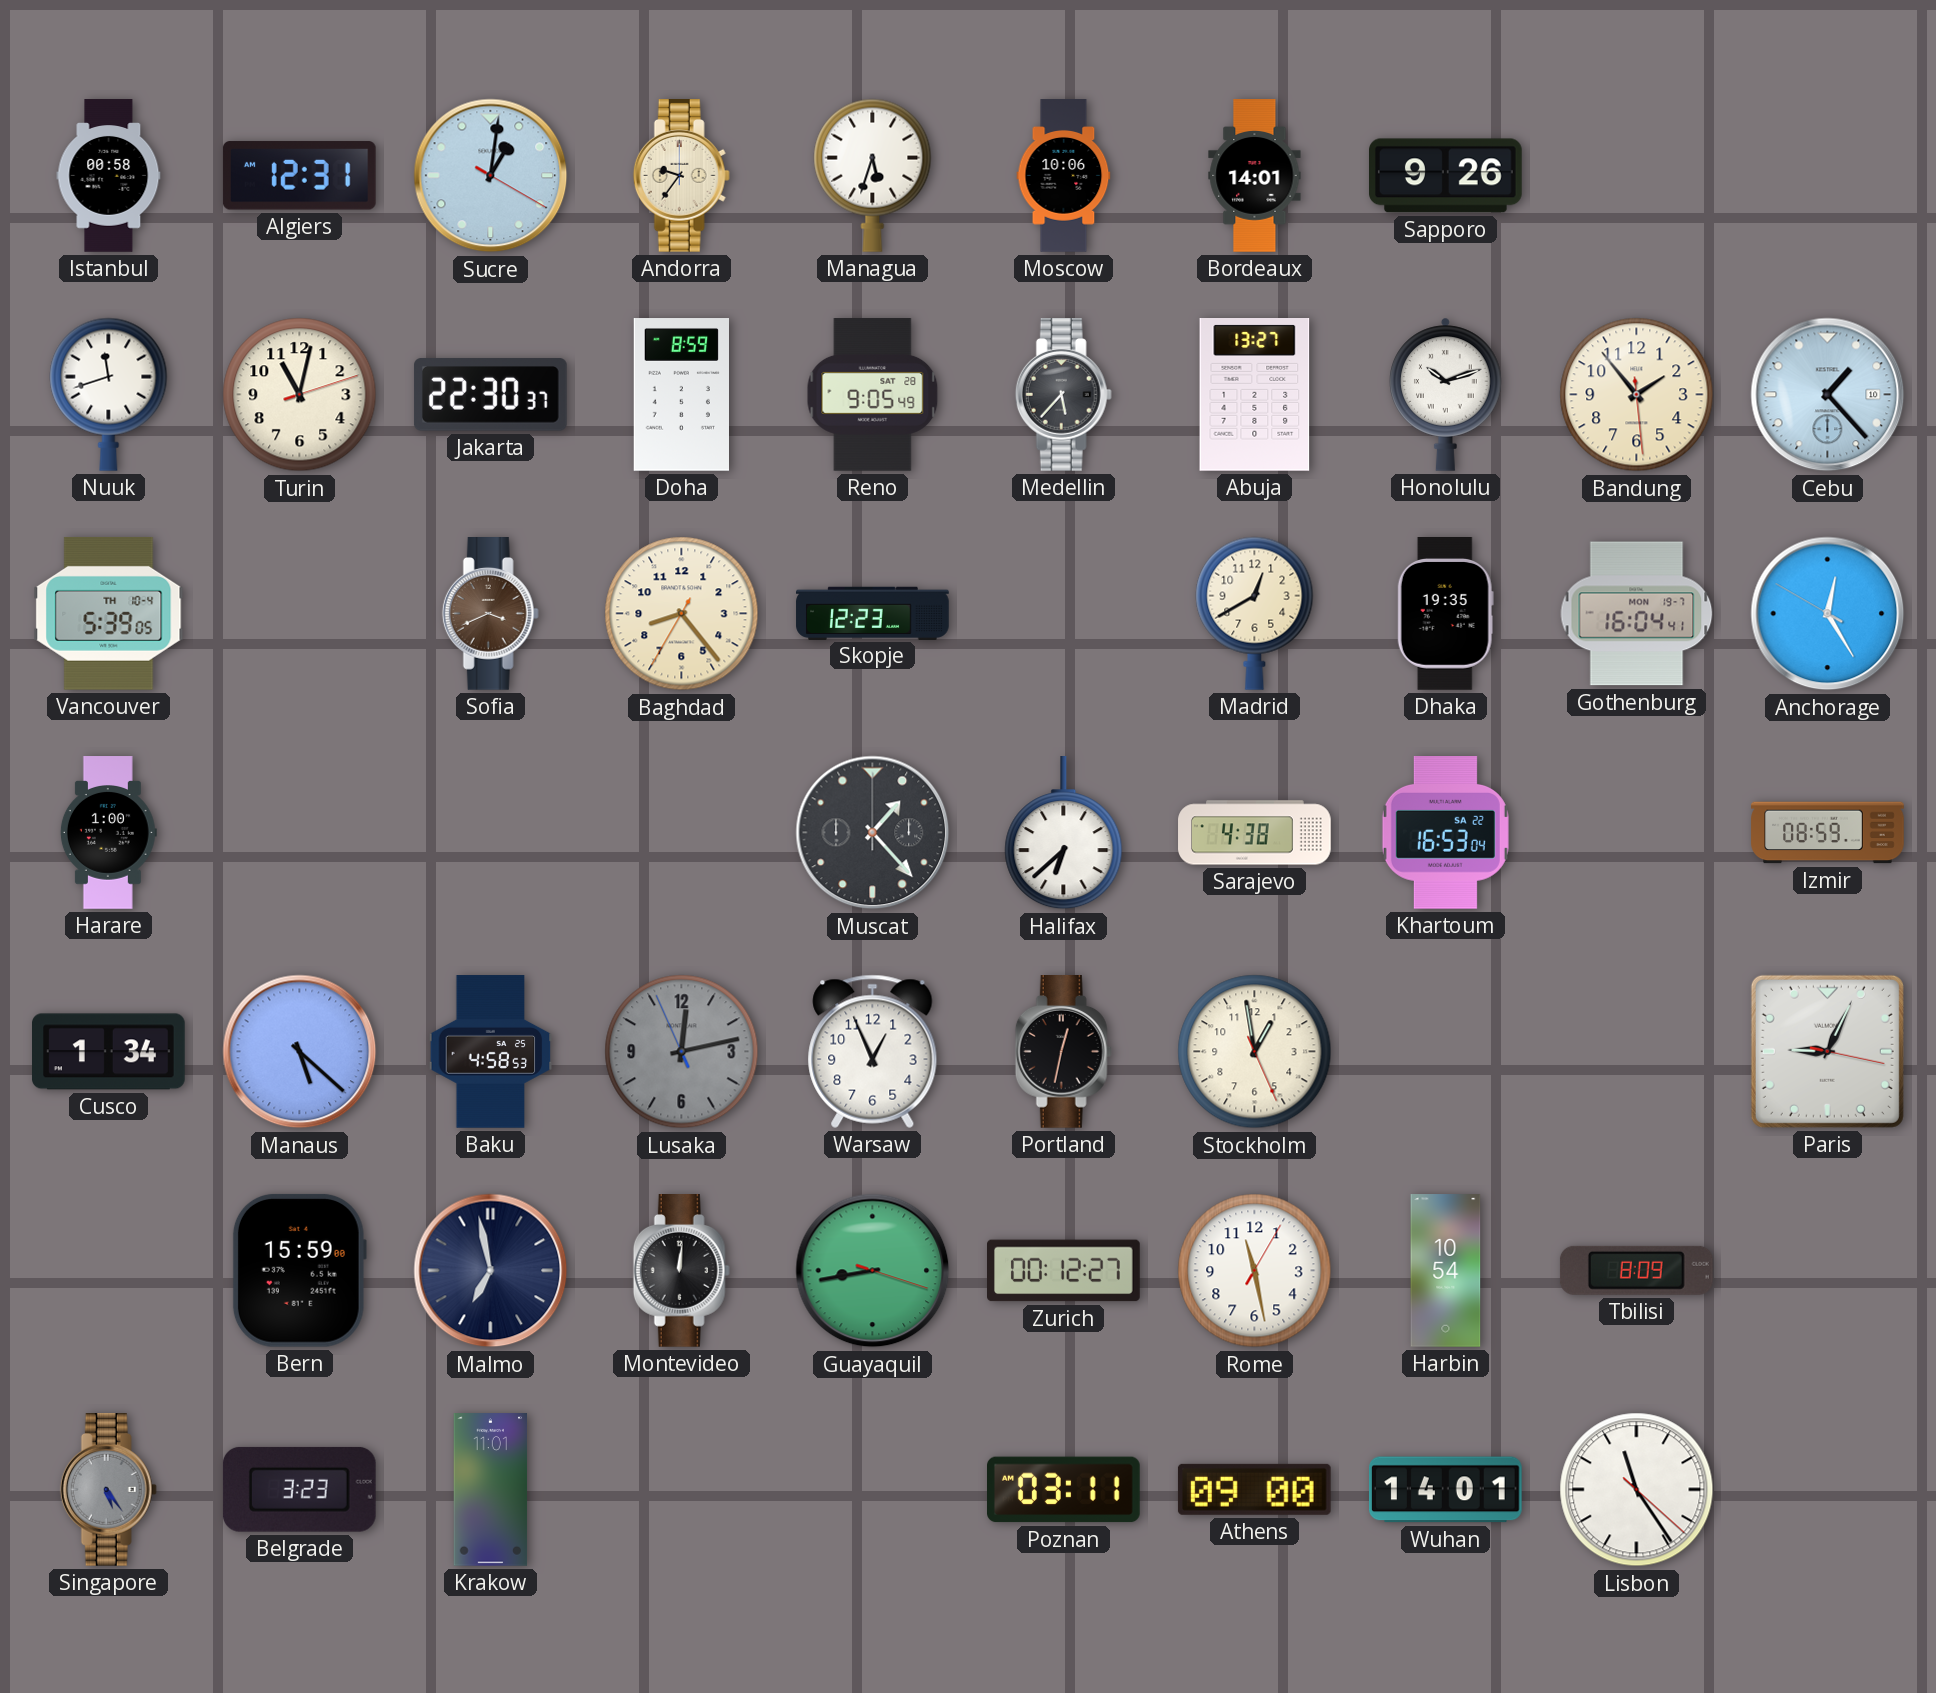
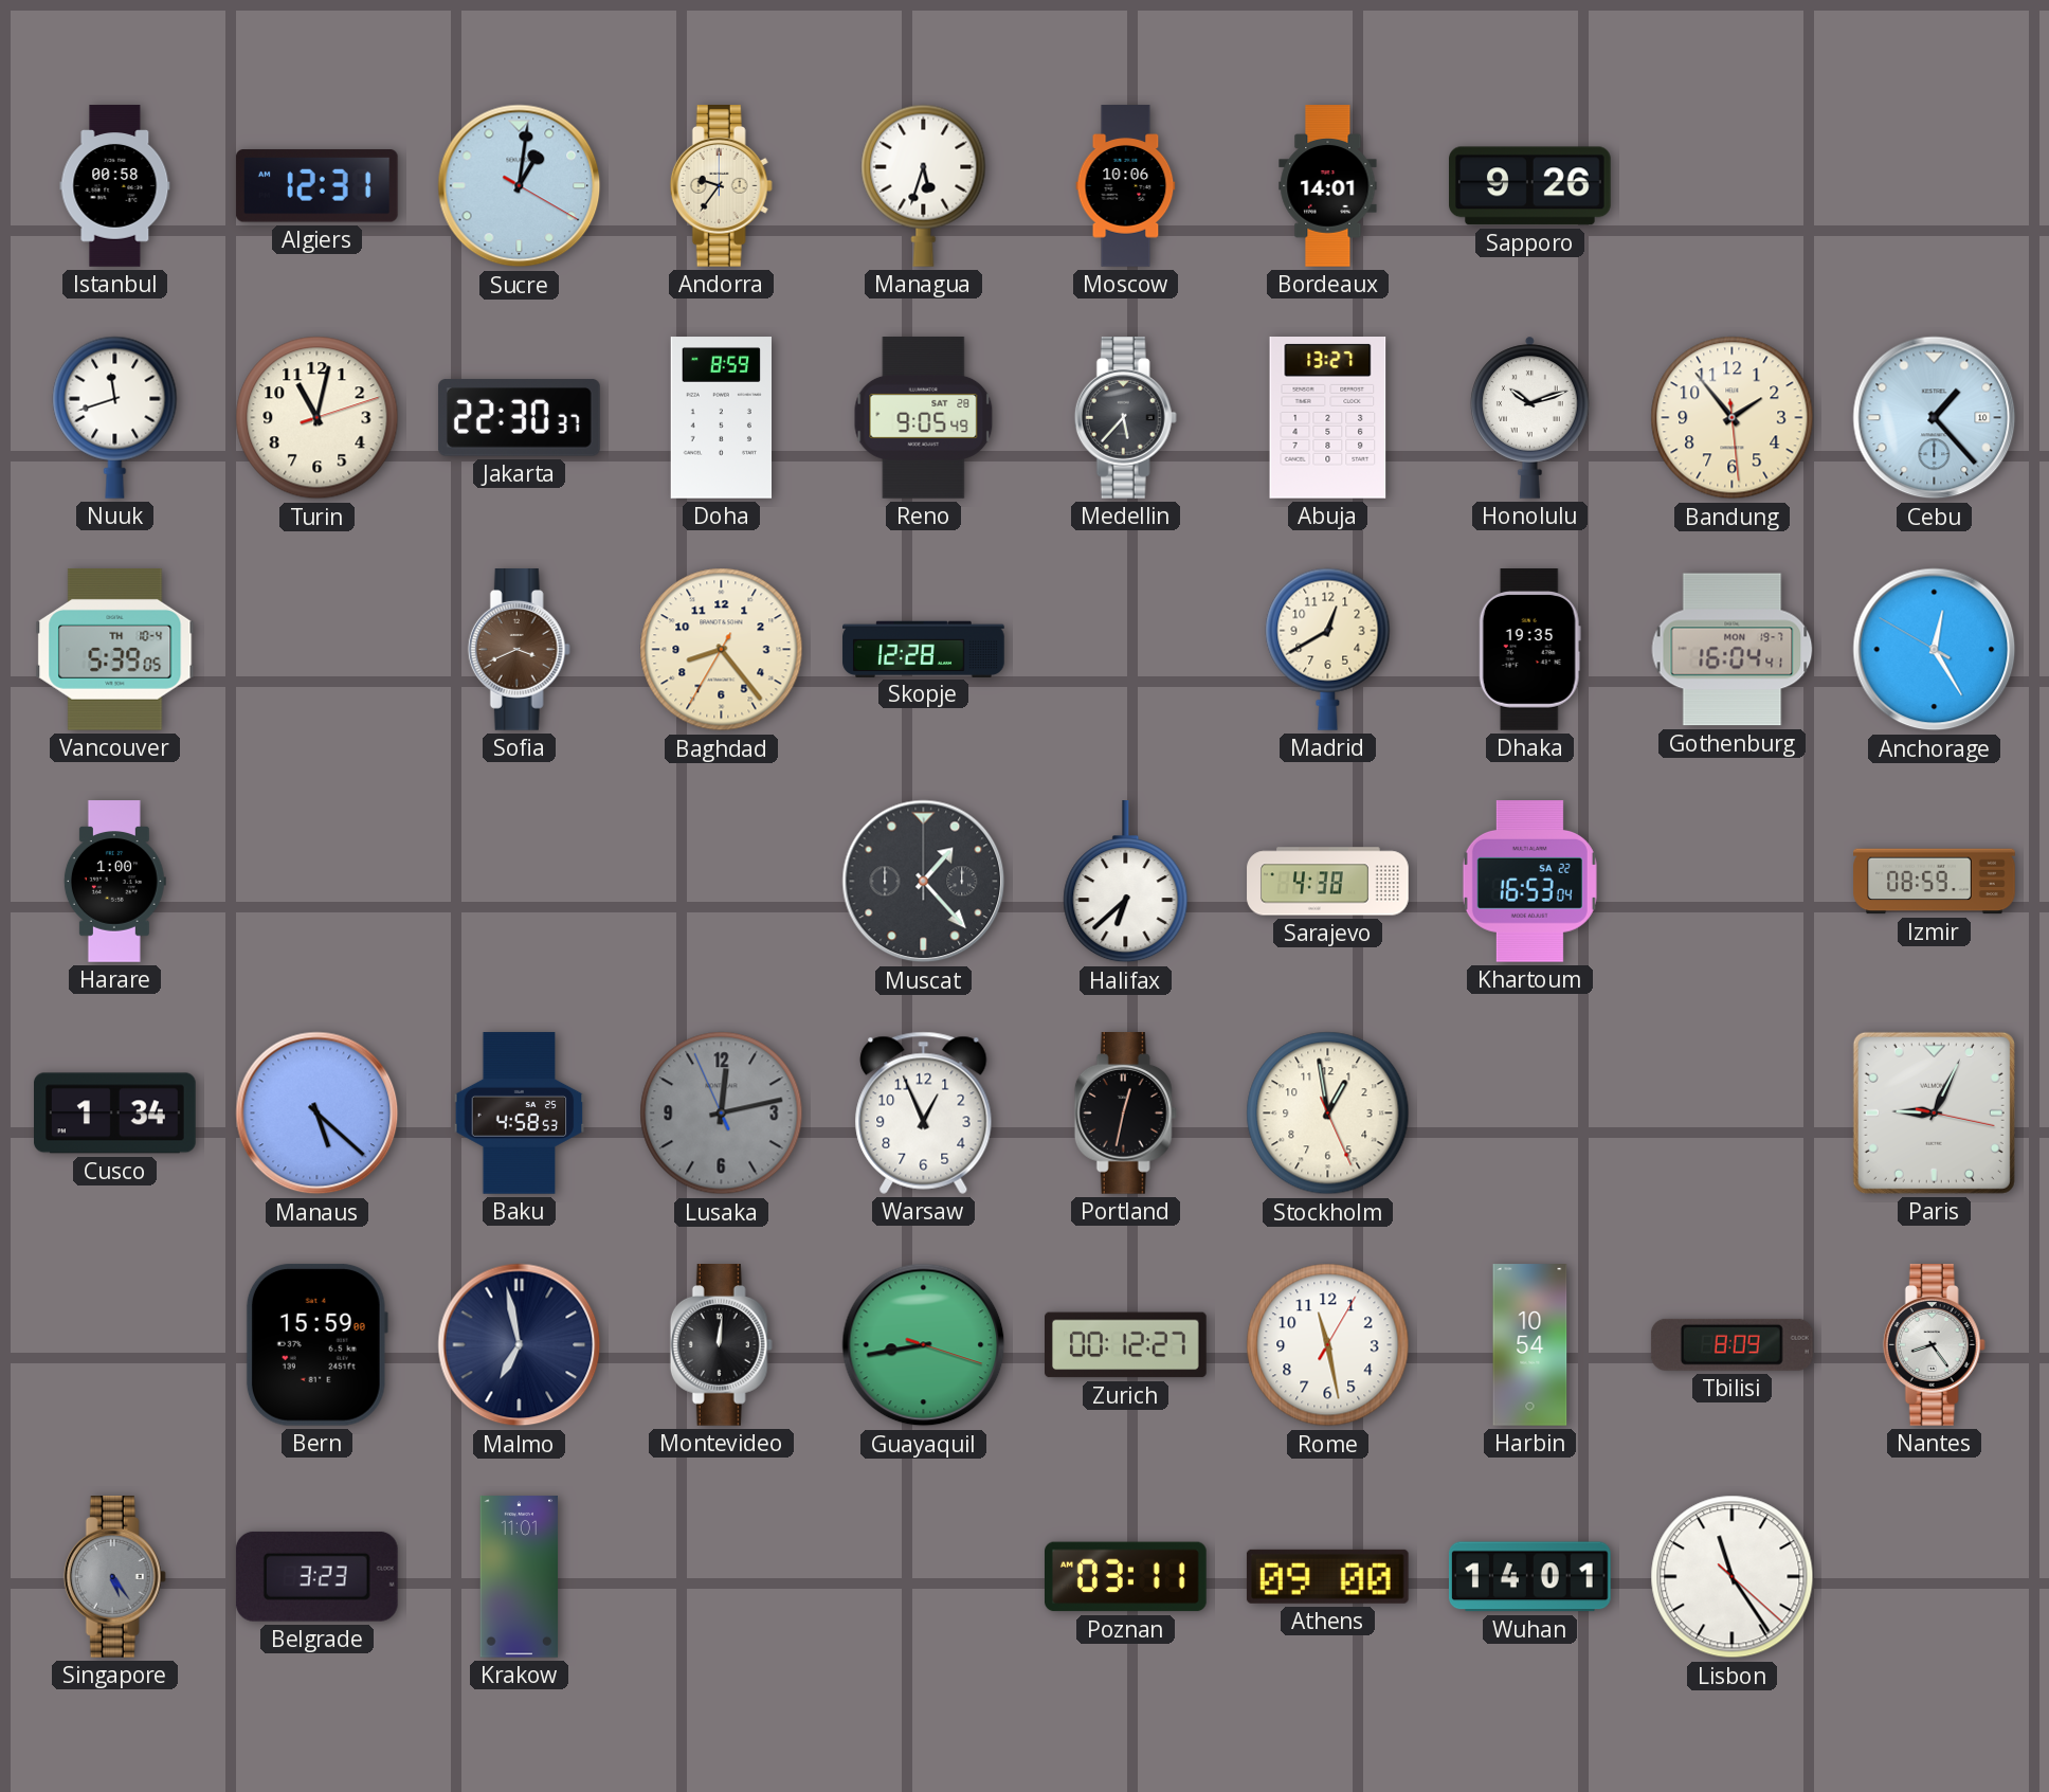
Skopje: 12:23 -> 12:28 (924, 649)
Nantes: none -> 8:24 (1934, 1345)
